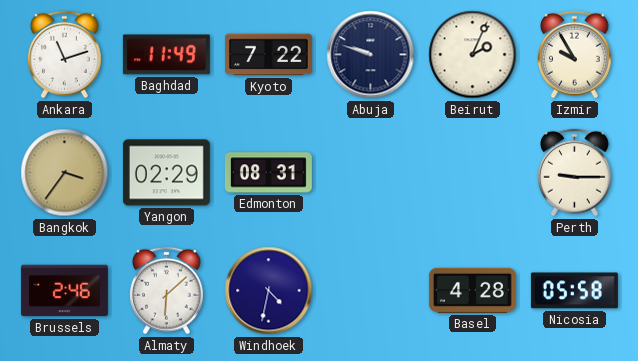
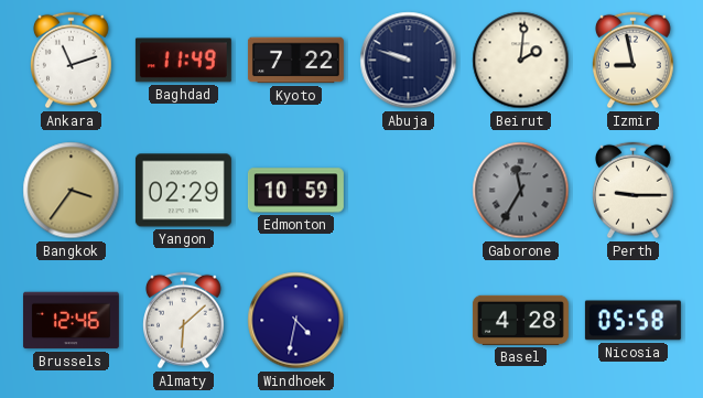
Beirut: 2:04 -> 2:01 (521, 61)
Izmir: 9:55 -> 8:58 (634, 61)
Edmonton: 08:31 -> 10:59 (295, 191)
Gaborone: none -> 11:35 (521, 191)
Brussels: 2:46 -> 12:46 (71, 321)
